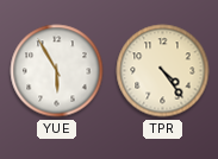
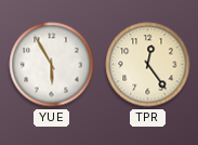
TPR: 4:24 -> 12:24 (148, 65)
